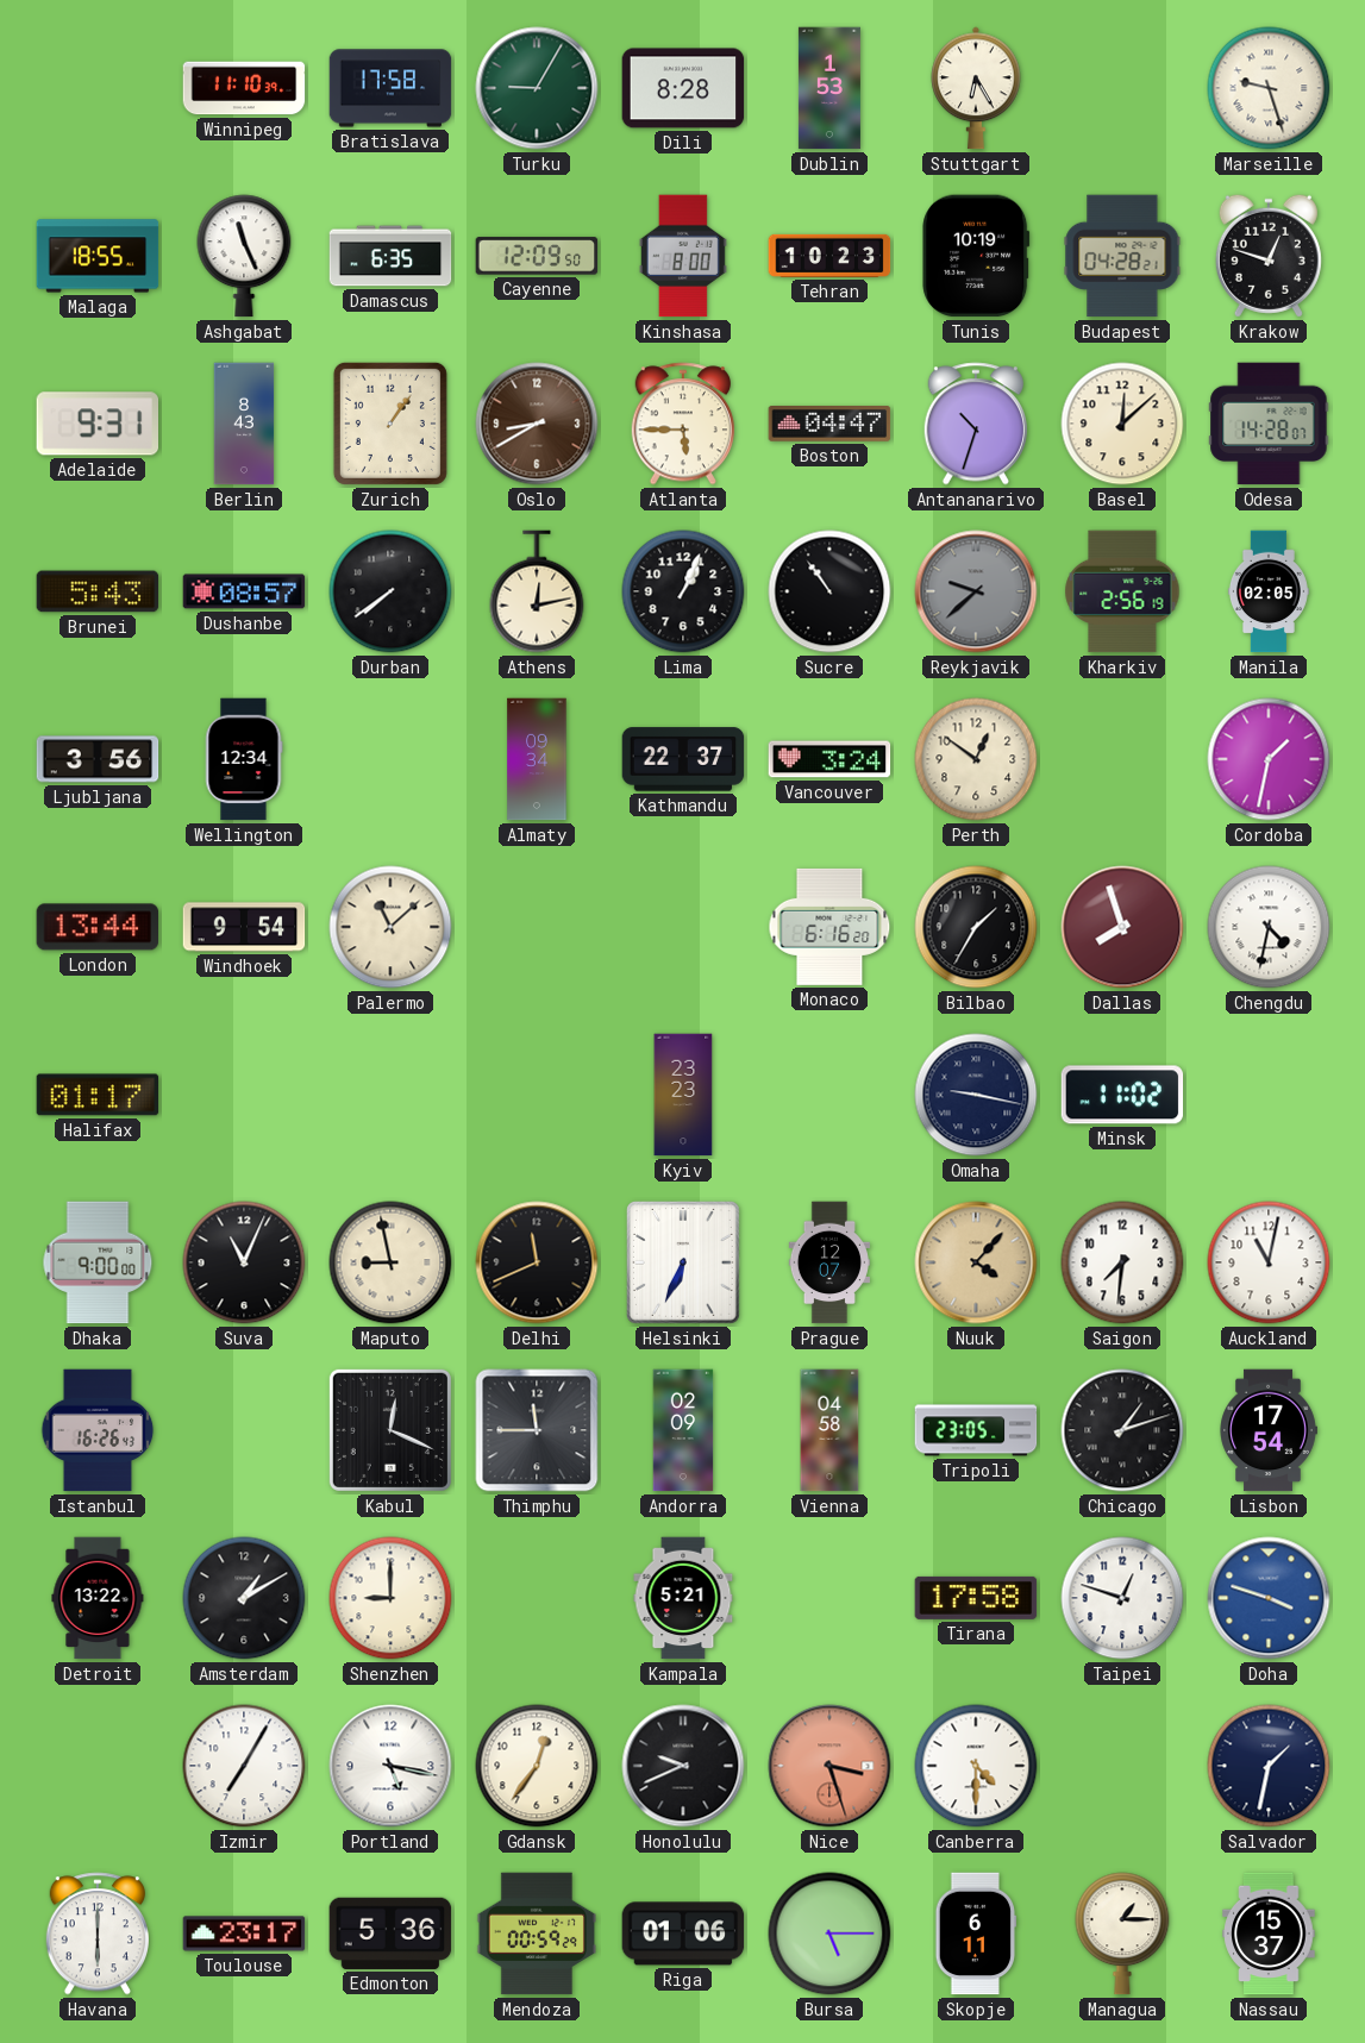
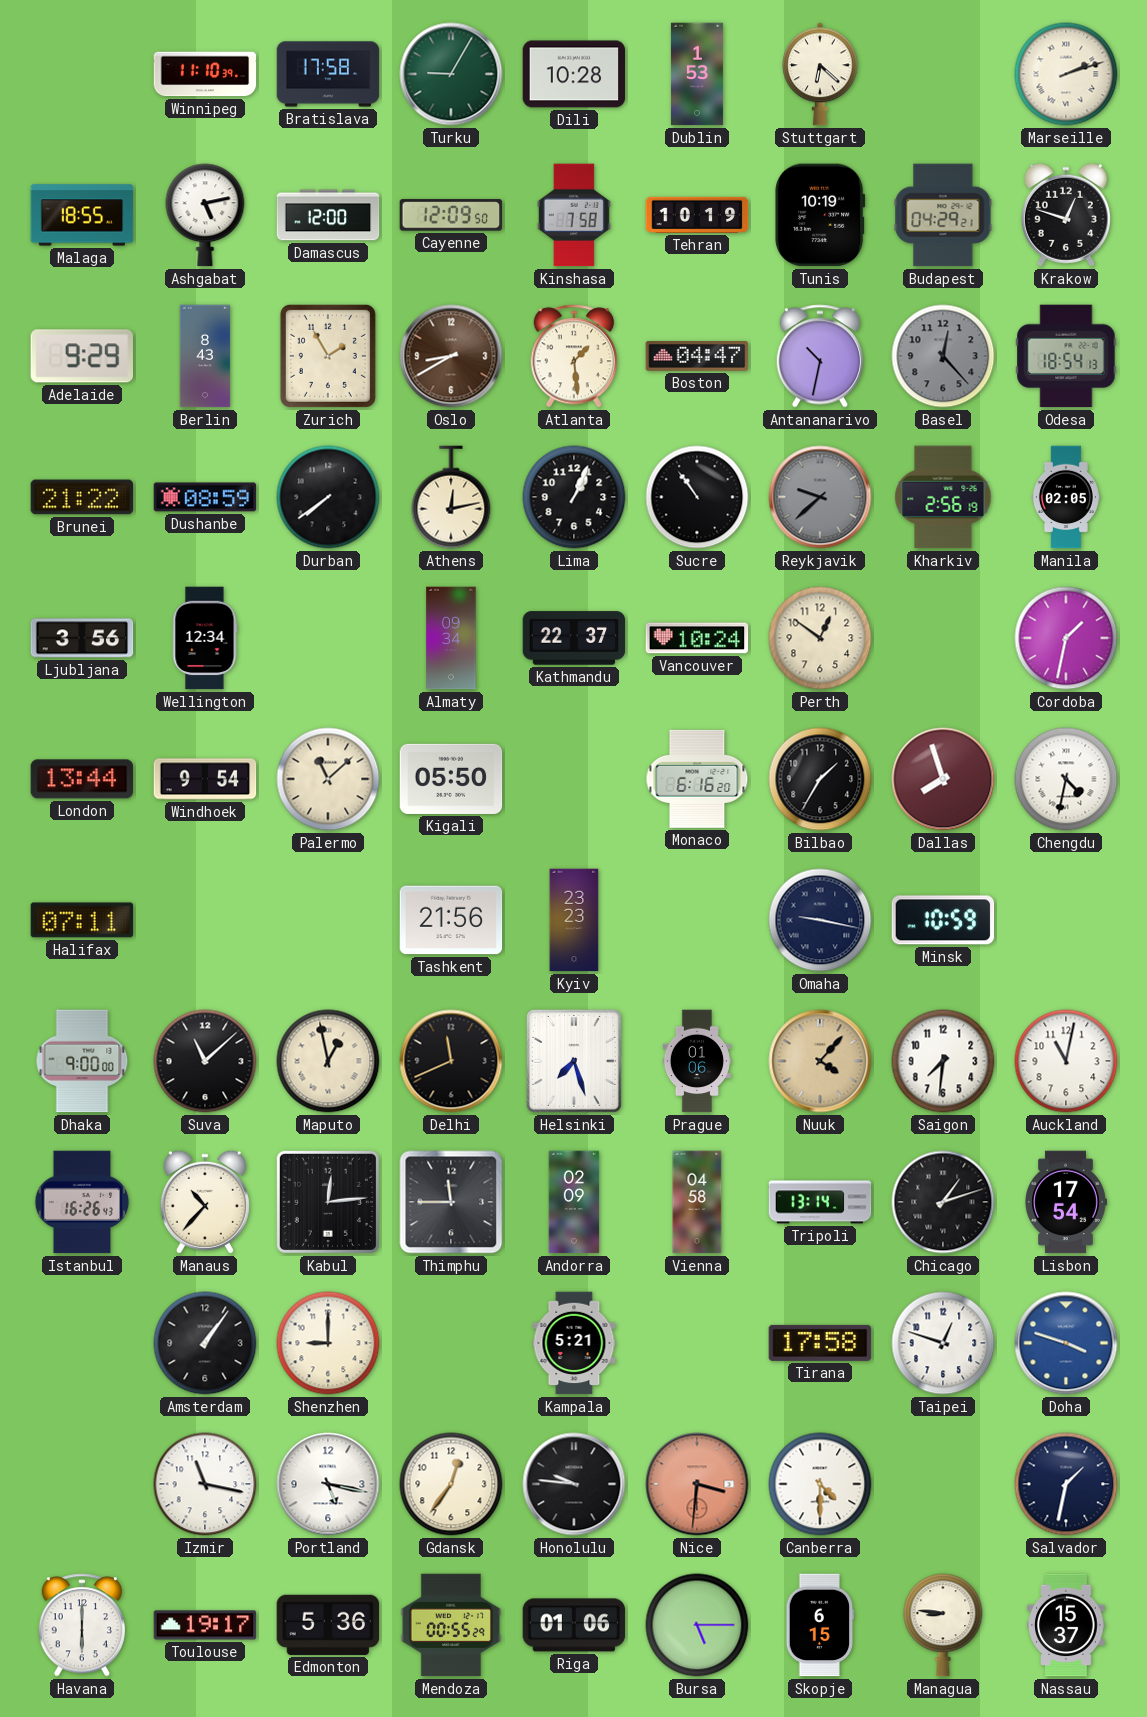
Dili: 8:28 -> 10:28 (574, 74)
Stuttgart: 6:25 -> 6:22 (820, 74)
Marseille: 9:27 -> 2:12 (1066, 74)
Ashgabat: 11:26 -> 5:13 (205, 215)
Damascus: 6:35 -> 12:00 (328, 215)
Kinshasa: 8:00 -> 7:58 (574, 215)
Tehran: 10:23 -> 10:19 (697, 215)
Budapest: 04:28 -> 04:29 (943, 215)
Adelaide: 9:31 -> 9:29 (81, 356)
Zurich: 1:06 -> 1:55 (328, 356)
Atlanta: 5:45 -> 1:29 (573, 356)
Antananarivo: 10:33 -> 10:32 (819, 356)
Basel: 12:08 -> 12:23 (943, 356)
Basel dial: cream -> grey (943, 356)
Odesa: 14:28 -> 18:54 (1066, 356)
Brunei: 5:43 -> 21:22 (82, 497)
Dushanbe: 08:57 -> 08:59 (205, 497)
Vancouver: 3:24 -> 10:24 (697, 638)
Kigali: none -> 05:50 (451, 779)
Halifax: 01:17 -> 07:11 (82, 920)
Tashkent: none -> 21:56 (451, 920)
Minsk: 11:02 -> 10:59 (943, 920)
Suva: 11:04 -> 11:08 (205, 1061)
Maputo: 8:58 -> 12:58 (328, 1061)
Helsinki: 6:34 -> 7:27 (574, 1061)
Prague: 12:07 -> 01:06 (696, 1061)
Manaus: none -> 10:37 (205, 1202)
Kabul: 12:19 -> 12:14 (328, 1202)
Tripoli: 23:05 -> 13:14 (820, 1202)
Detroit: 13:22 -> none (98, 1598)
Amsterdam: 1:10 -> 1:06 (205, 1343)
Izmir: 7:05 -> 11:17 (205, 1484)
Honolulu: 9:41 -> 9:46 (574, 1484)
Nice: 3:27 -> 3:31 (697, 1484)
Toulouse: 23:17 -> 19:17 (205, 1625)
Mendoza: 00:59 -> 00:55 (450, 1625)
Skopje: 6:11 -> 6:15 (820, 1625)
Managua: 1:15 -> 8:46 (943, 1625)
